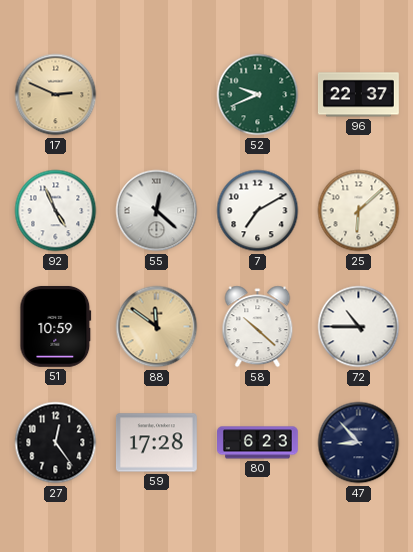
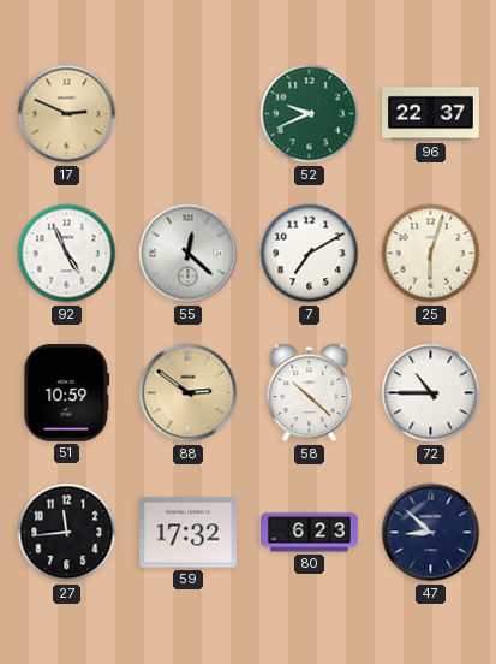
25: 6:08 -> 6:03 (431, 254)
88: 11:51 -> 2:51 (189, 393)
27: 12:24 -> 11:44 (67, 533)
59: 17:28 -> 17:32 (187, 533)
47: 8:53 -> 8:52 (431, 533)
